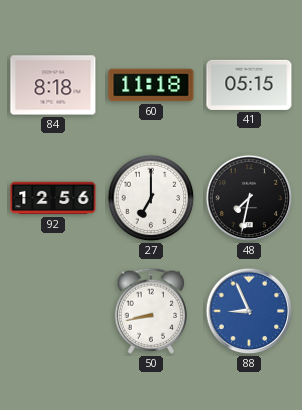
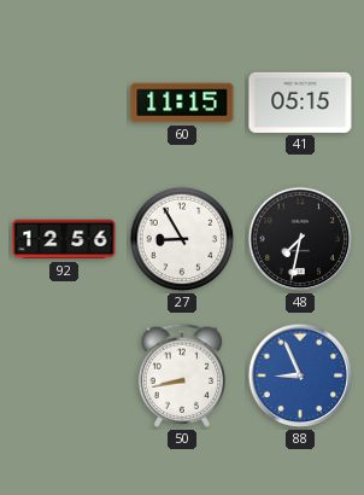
84: 8:18 -> none (53, 85)
60: 11:18 -> 11:15 (182, 103)
27: 7:00 -> 8:55 (182, 239)
